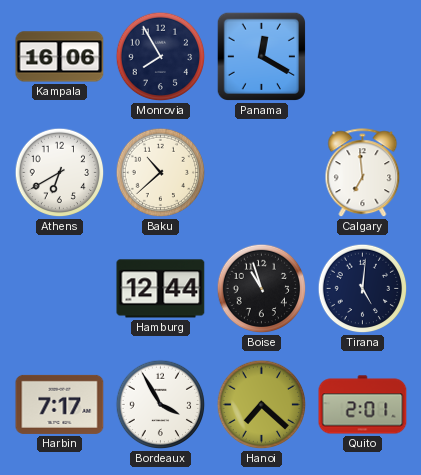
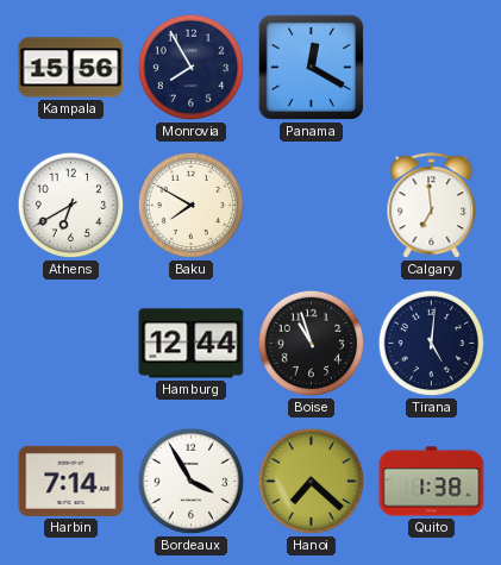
Kampala: 16:06 -> 15:56 (71, 68)
Baku: 10:38 -> 7:50 (192, 206)
Harbin: 7:17 -> 7:14 (71, 481)
Quito: 2:01 -> 1:38 (432, 482)
